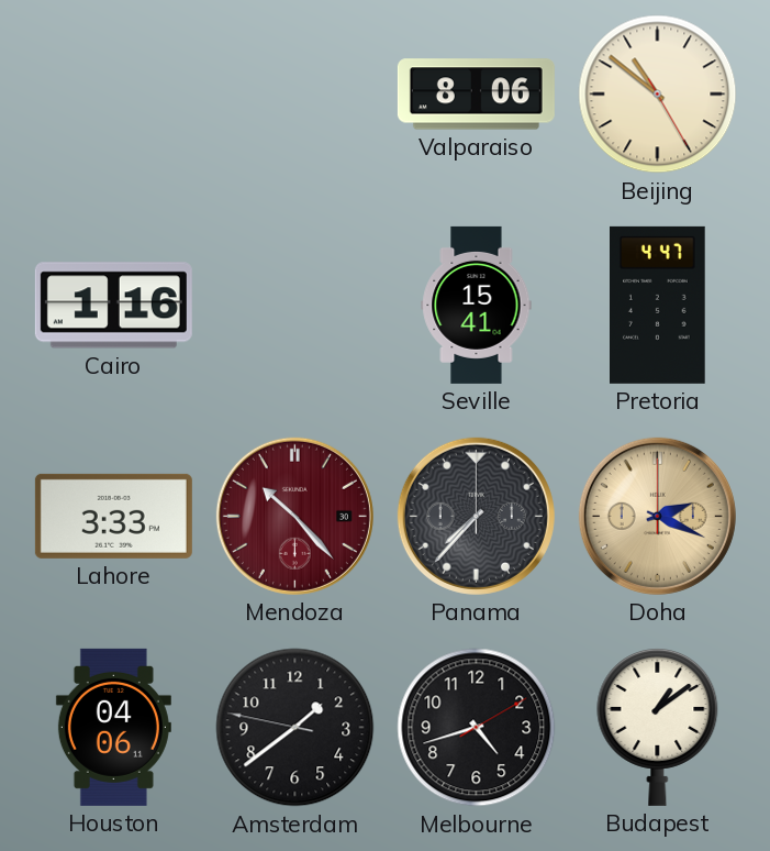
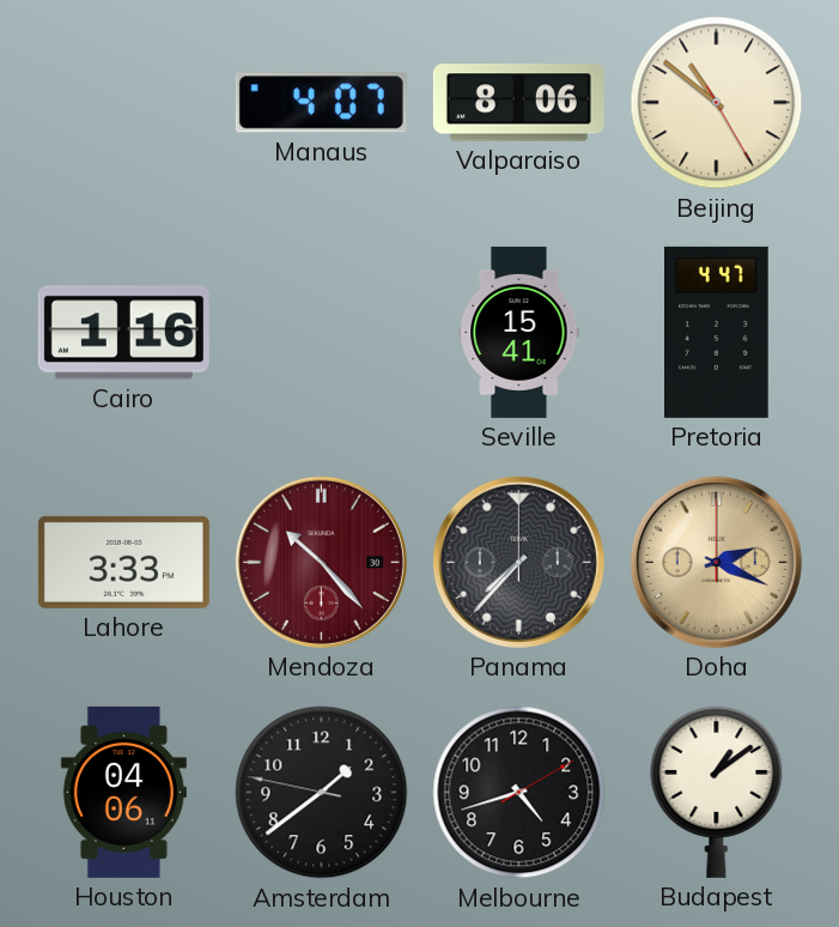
Manaus: none -> 4:07 (321, 103)
